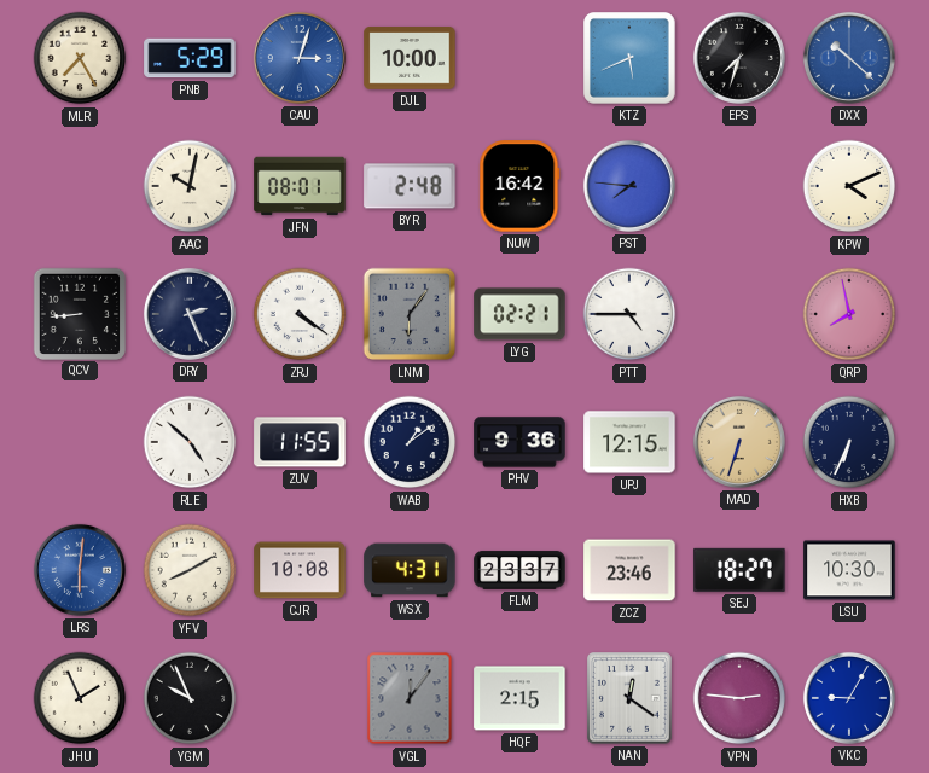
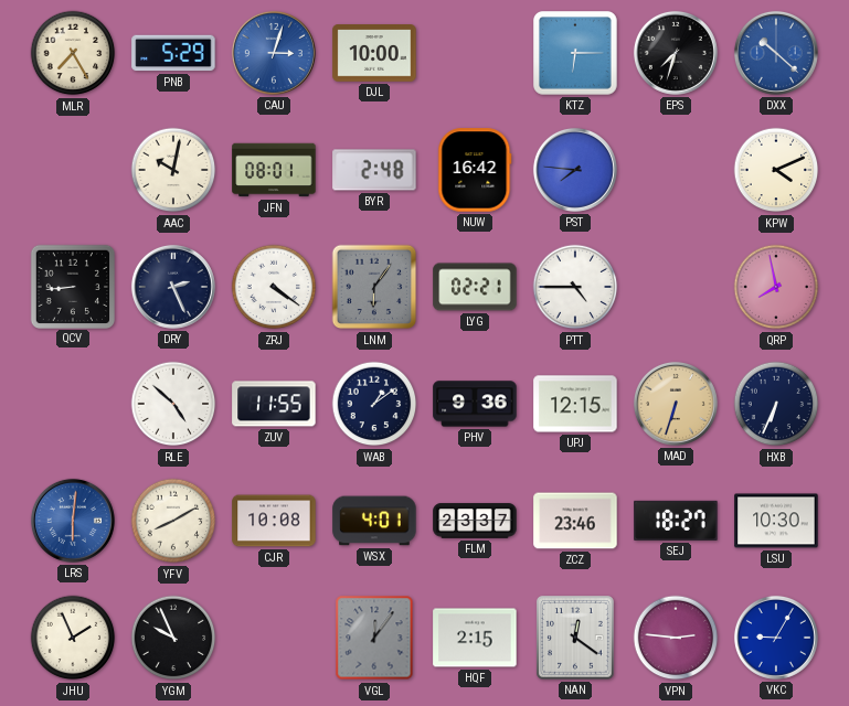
KTZ: 5:41 -> 6:15 (576, 54)
WSX: 4:31 -> 4:01 (374, 521)
